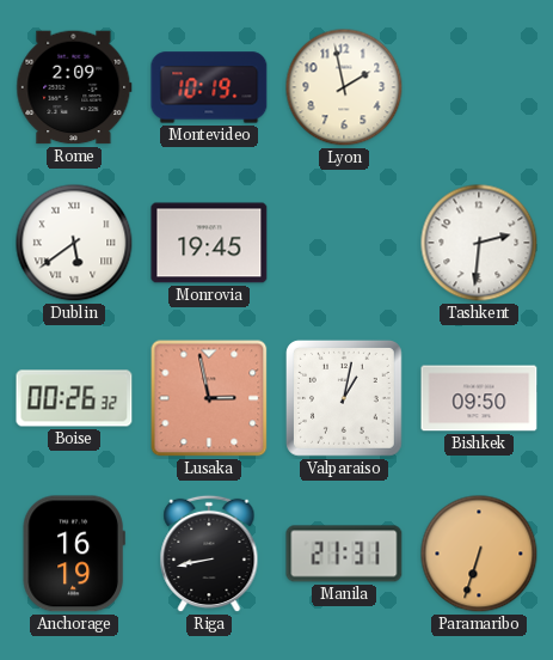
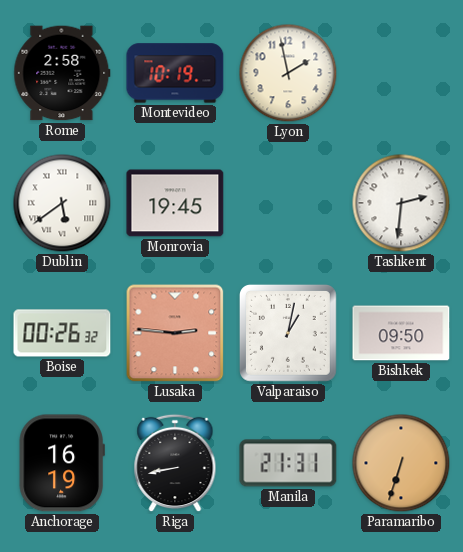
Rome: 2:09 -> 2:58 (62, 73)
Lusaka: 2:58 -> 2:46 (175, 333)
